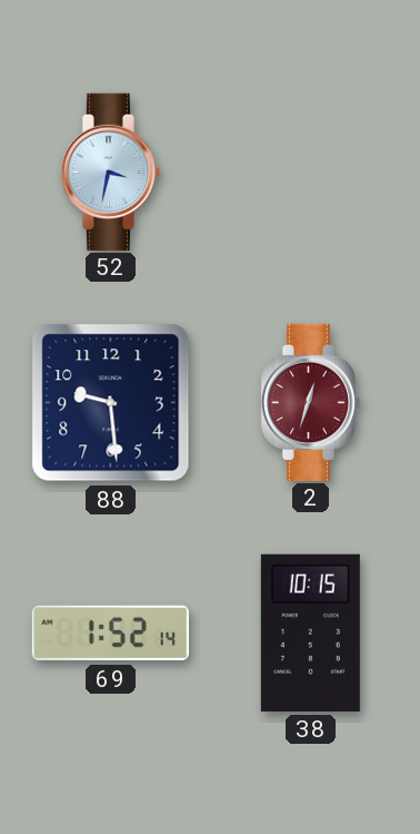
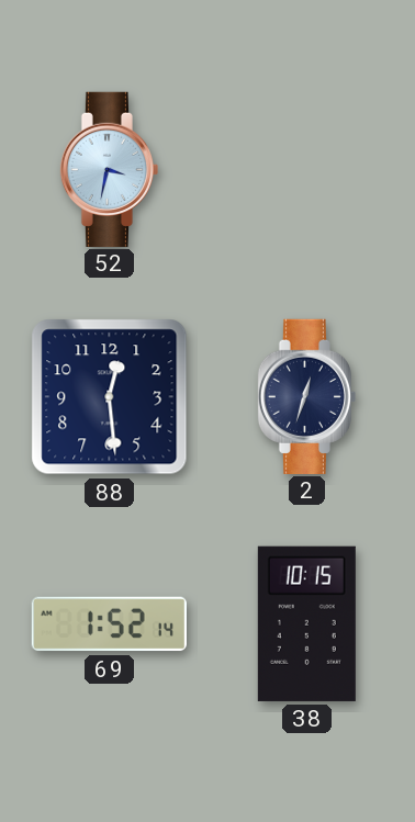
88: 9:29 -> 12:29 (110, 397)
2 dial: burgundy -> navy (306, 396)
